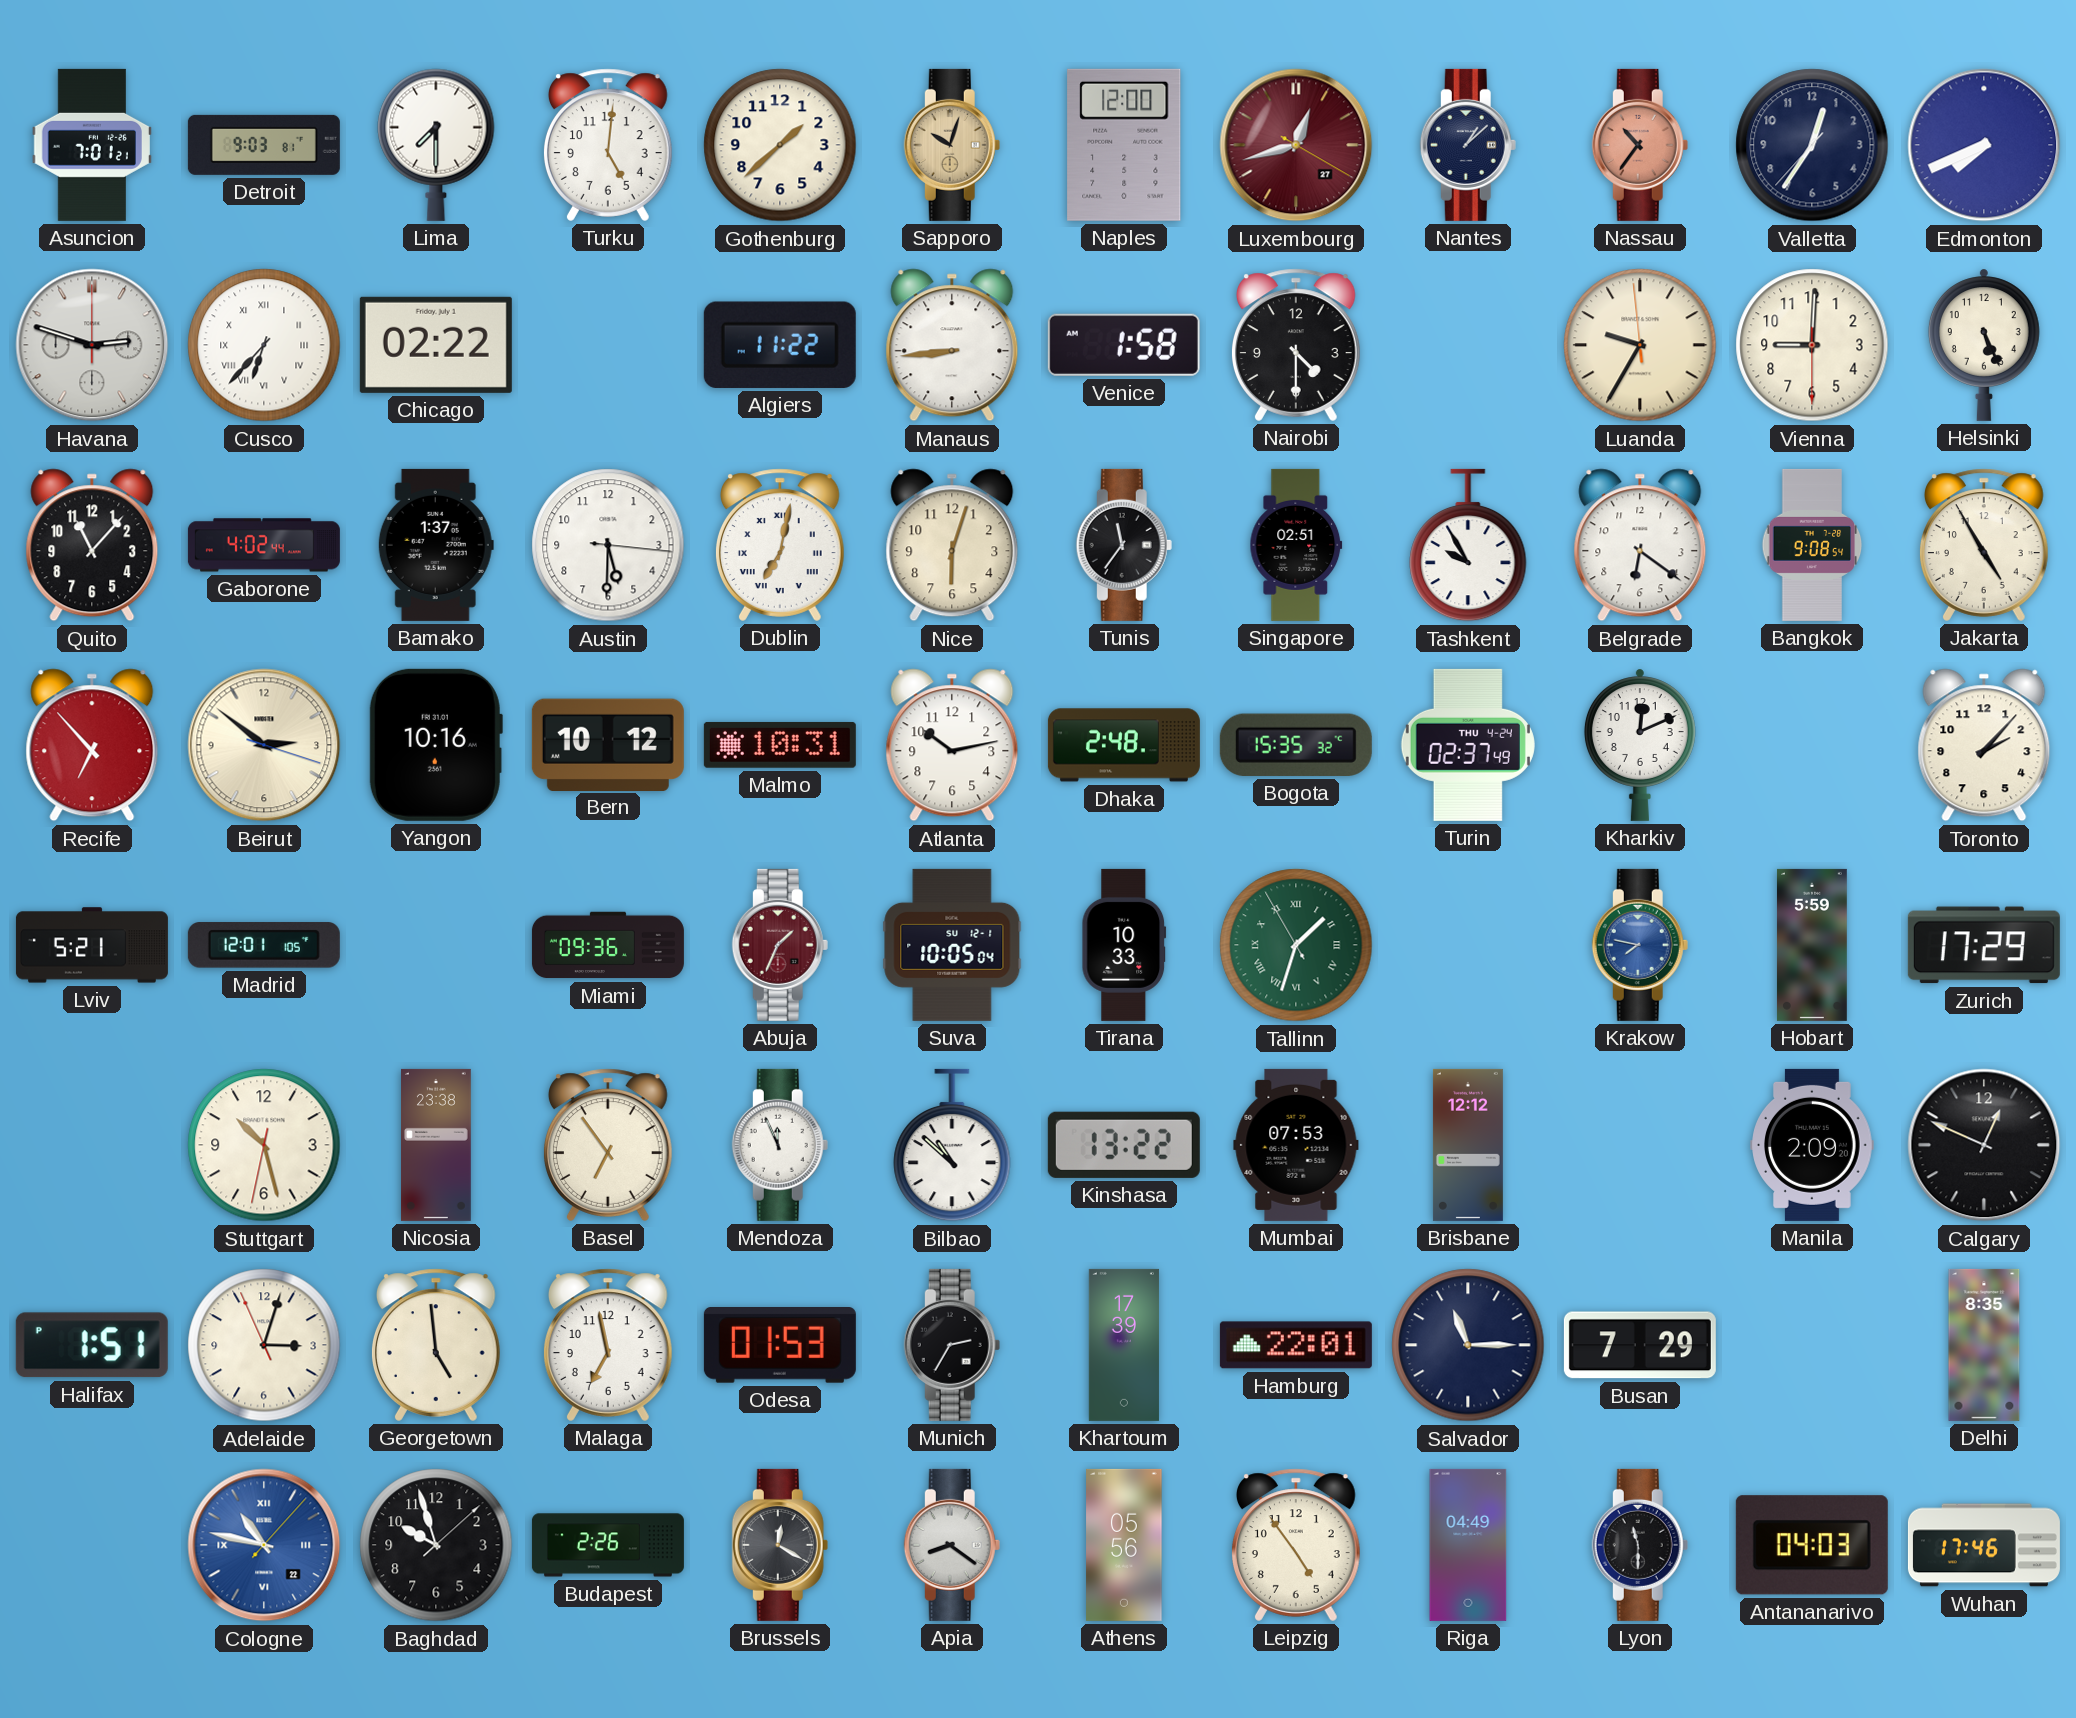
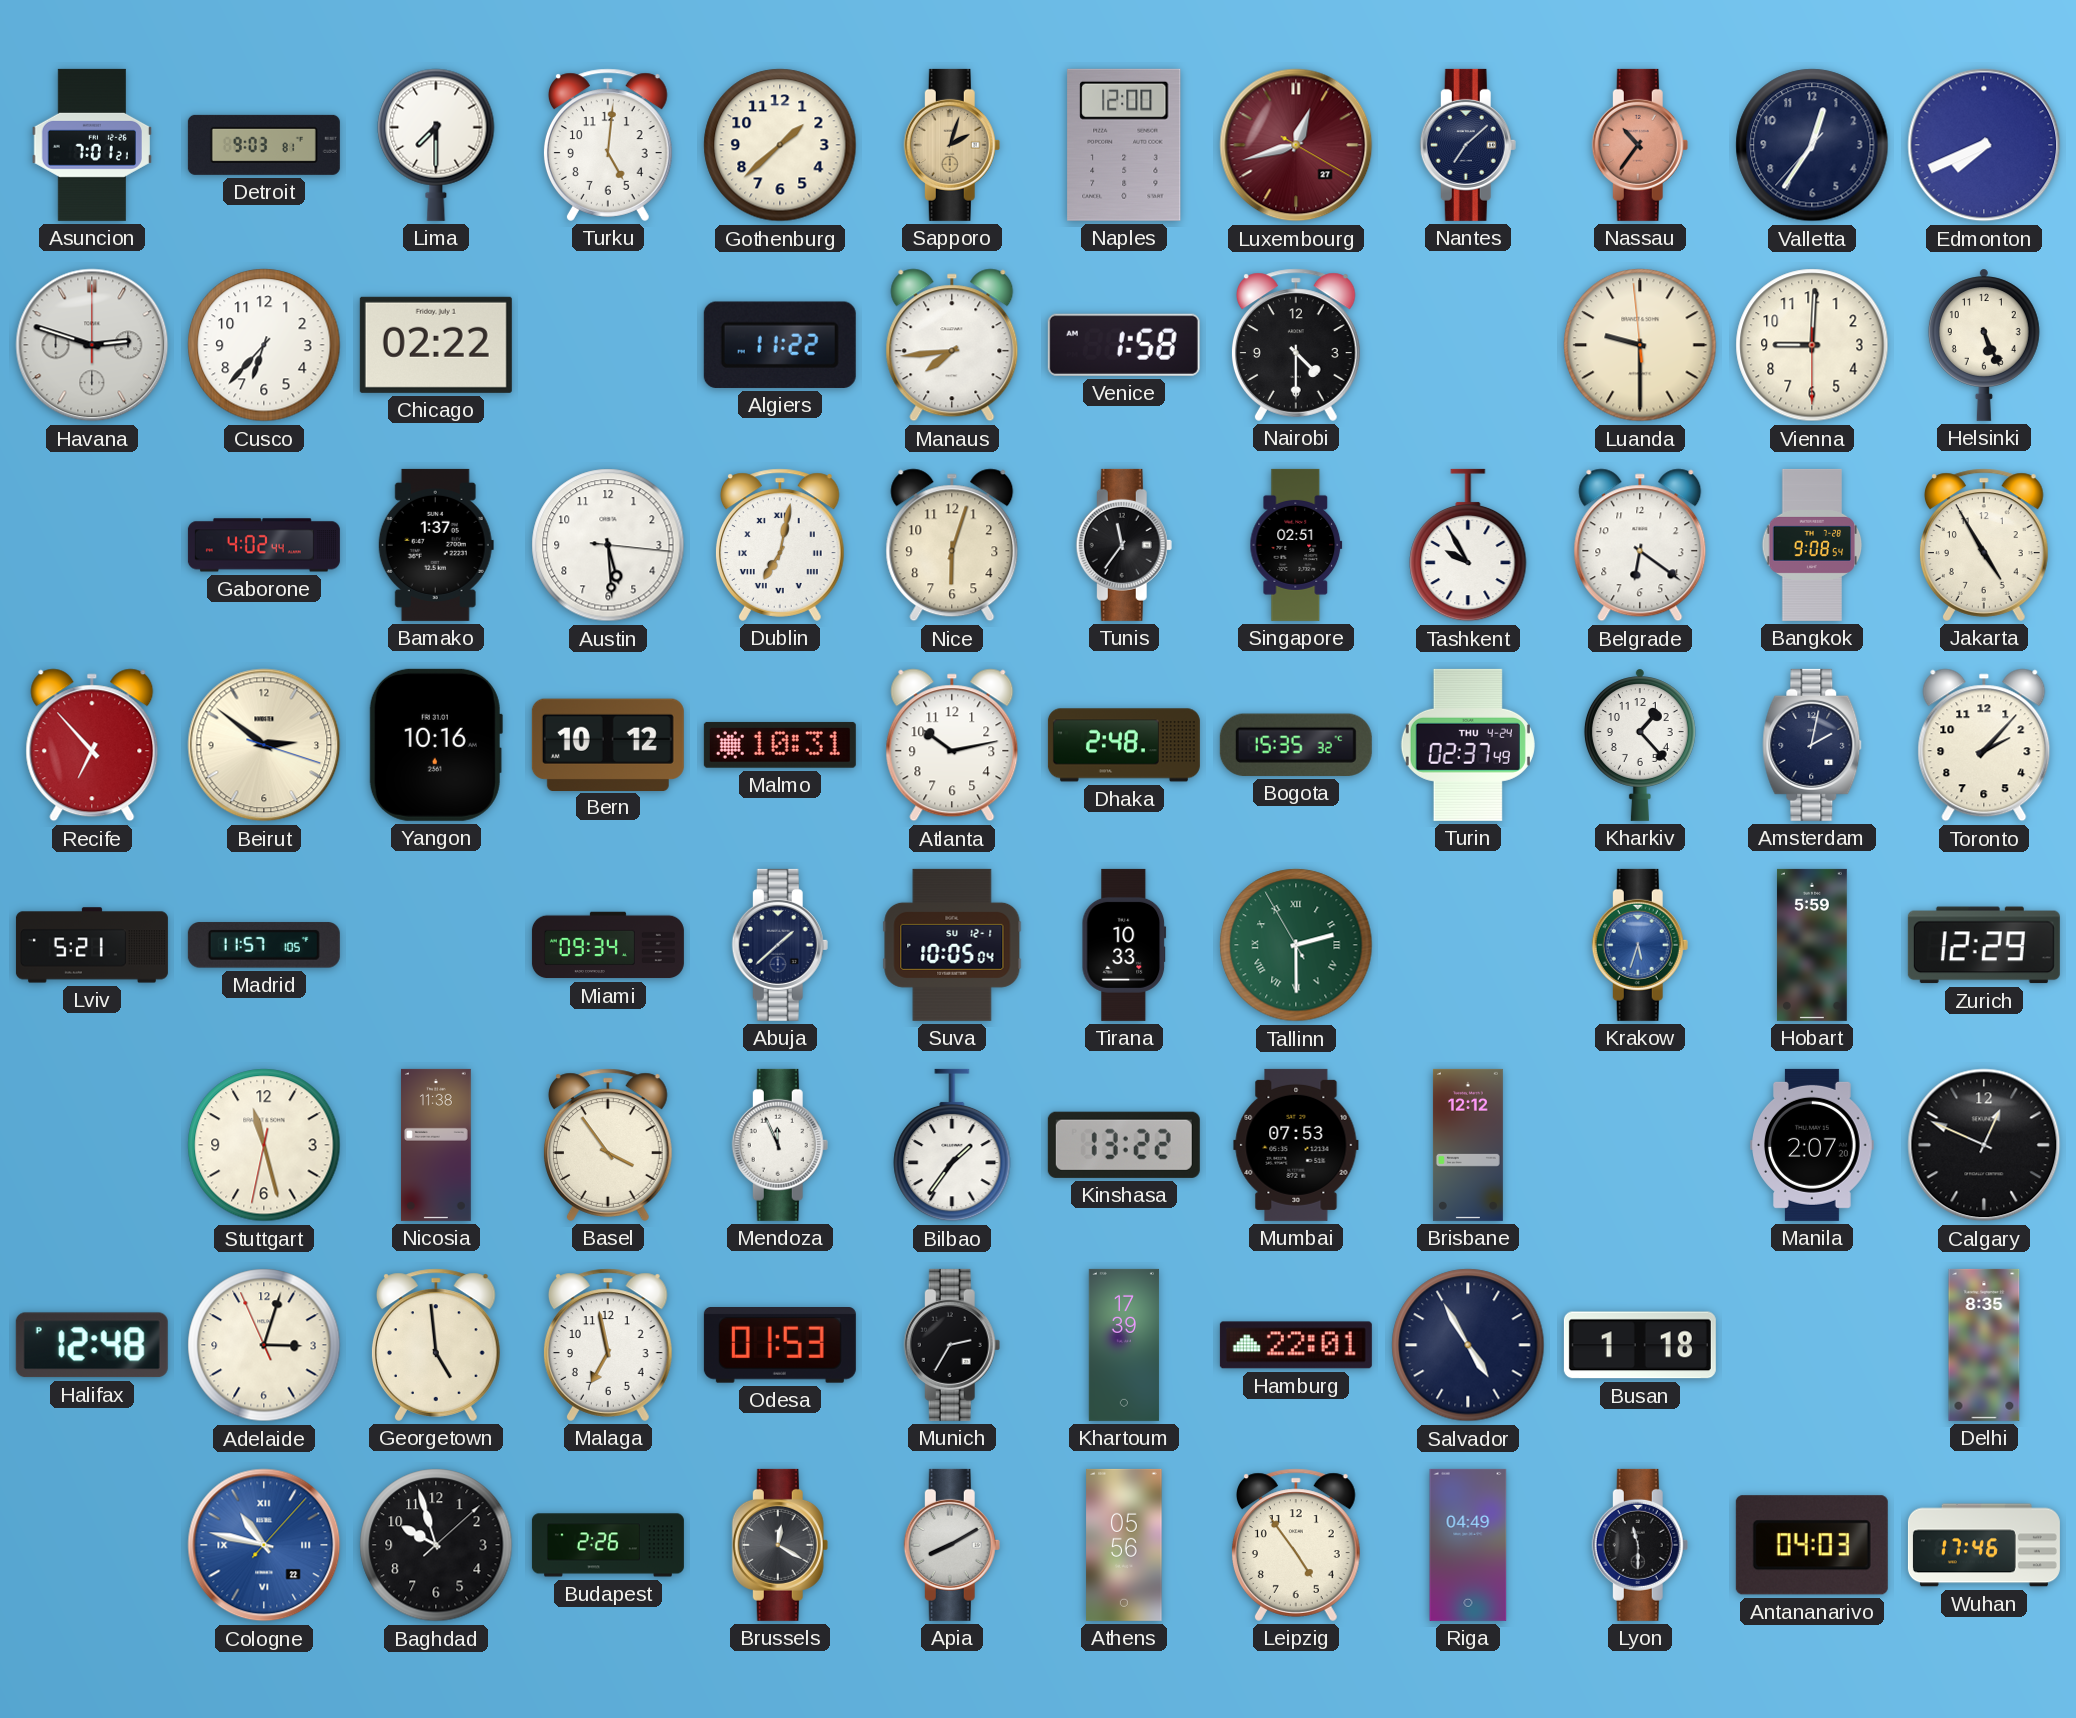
Sapporo: 10:03 -> 2:03 (952, 145)
Nantes: 1:08 -> 7:08 (1468, 145)
Cusco numerals: Roman -> Arabic (264, 345)
Manaus: 8:44 -> 7:44 (952, 345)
Luanda: 9:34 -> 9:29 (1640, 345)
Quito: 11:07 -> none (92, 545)
Austin: 5:30 -> 5:29 (608, 545)
Kharkiv: 12:11 -> 1:23 (1640, 745)
Amsterdam: none -> 2:02 (1812, 745)
Madrid: 12:01 -> 11:57 (264, 945)
Miami: 09:36 -> 09:34 (608, 945)
Abuja: 1:34 -> 1:38 (780, 945)
Abuja dial: burgundy -> navy (780, 945)
Tallinn: 1:32 -> 2:29 (1296, 945)
Krakow: 7:47 -> 5:33 (1640, 945)
Zurich: 17:29 -> 12:29 (1984, 945)
Stuttgart: 10:27 -> 11:27 (264, 1145)
Nicosia: 23:38 -> 11:38 (436, 1145)
Basel: 6:54 -> 3:54 (608, 1145)
Bilbao: 10:52 -> 1:36 (952, 1145)
Manila: 2:09 -> 2:07 (1812, 1145)
Halifax: 1:51 -> 12:48 (92, 1345)
Salvador: 11:15 -> 4:55 (1468, 1345)
Busan: 7:29 -> 1:18 (1640, 1345)
Apia: 8:21 -> 8:10 (952, 1545)
